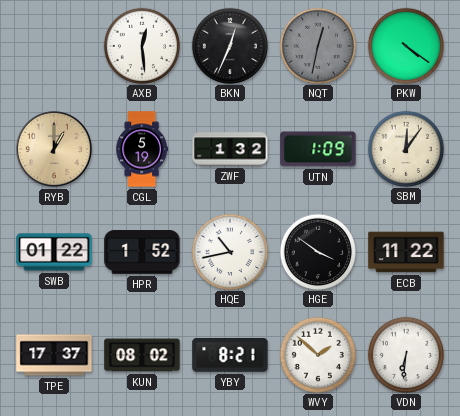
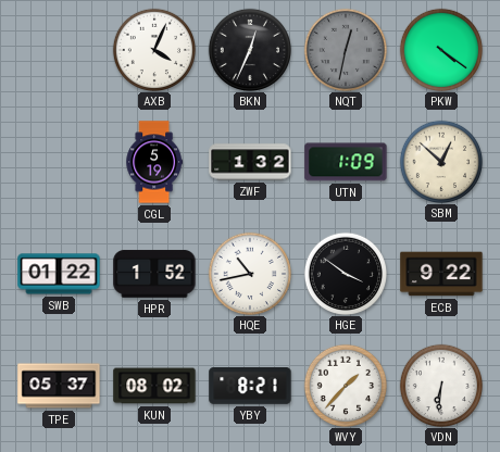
AXB: 12:29 -> 4:04 (153, 49)
RYB: 1:00 -> none (55, 150)
SBM: 12:06 -> 12:52 (440, 161)
ECB: 11:22 -> 9:22 (441, 274)
TPE: 17:37 -> 05:37 (59, 386)
WVY: 1:52 -> 1:37 (345, 385)
